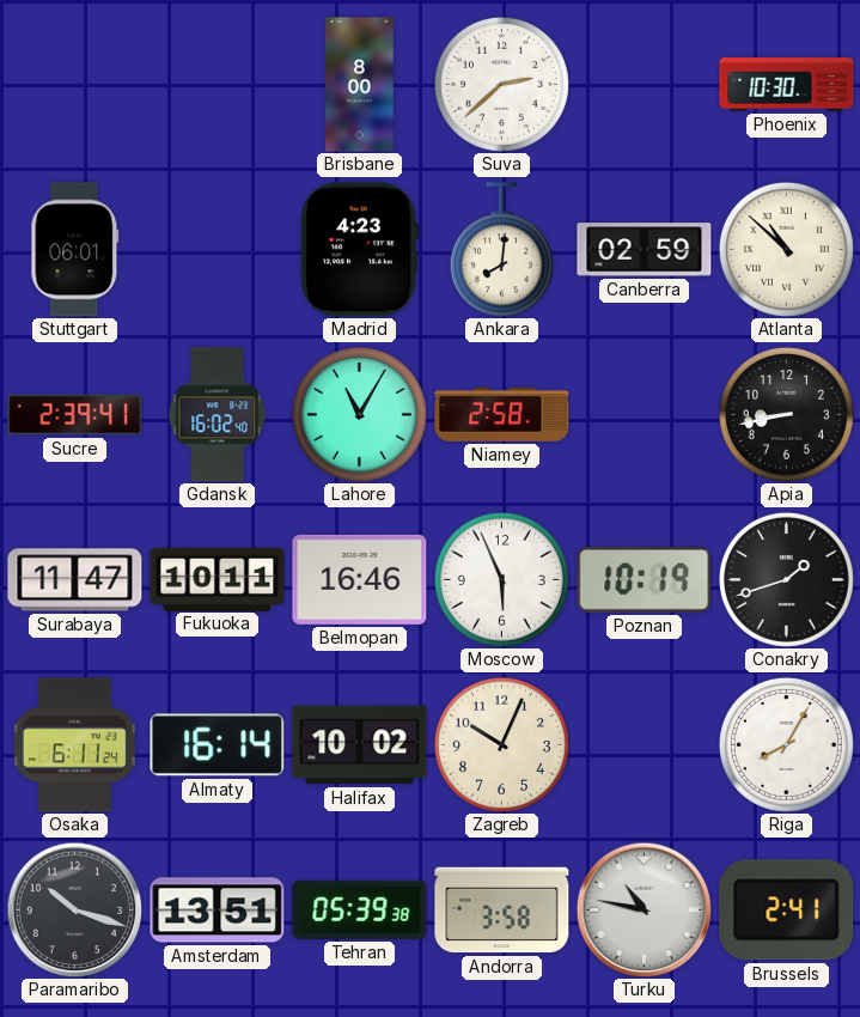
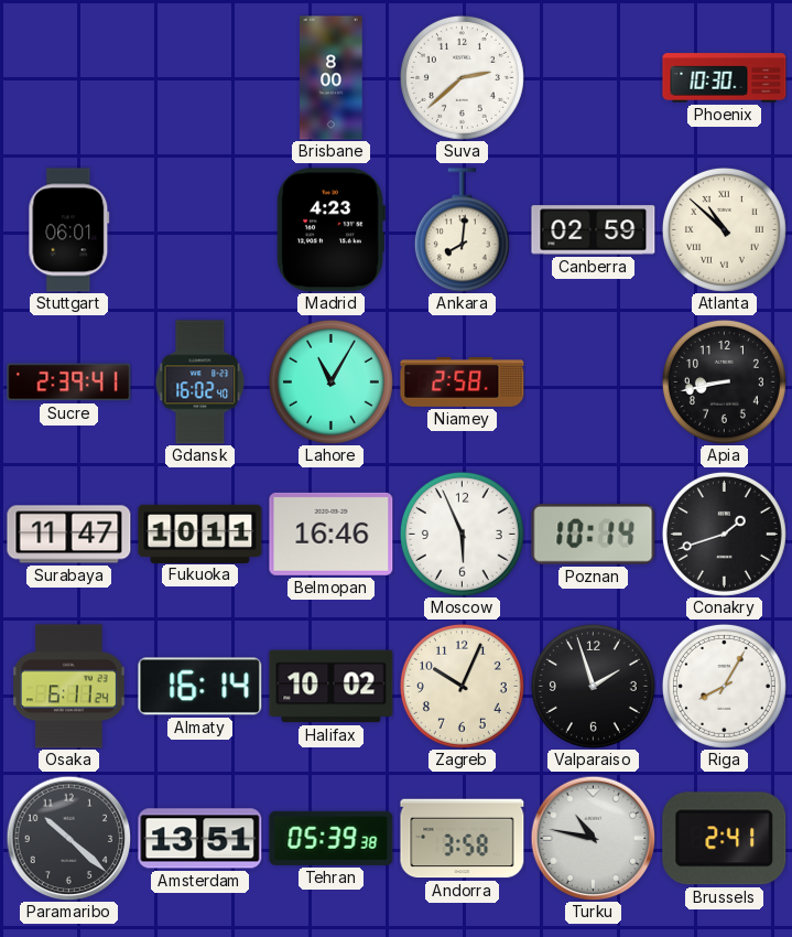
Poznan: 10:19 -> 10:14 (594, 534)
Valparaiso: none -> 1:57 (593, 686)
Paramaribo: 10:18 -> 10:22 (68, 838)
